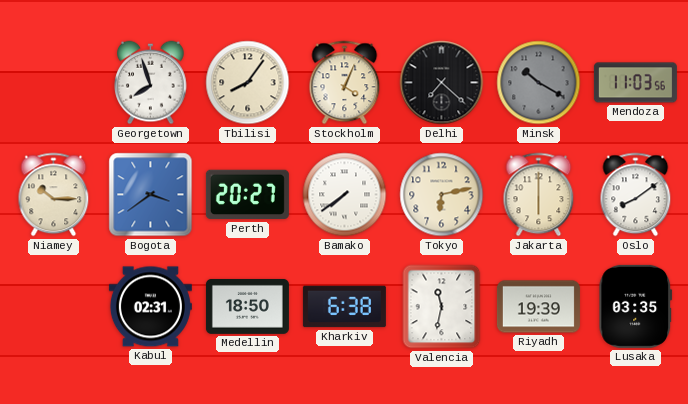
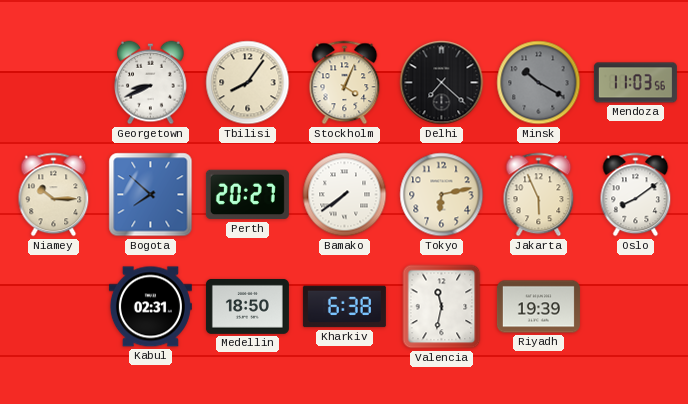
Georgetown: 7:57 -> 8:41 (151, 83)
Bogota: 3:39 -> 7:52 (151, 195)
Jakarta: 6:00 -> 5:56 (539, 195)
Lusaka: 03:35 -> none (636, 306)
